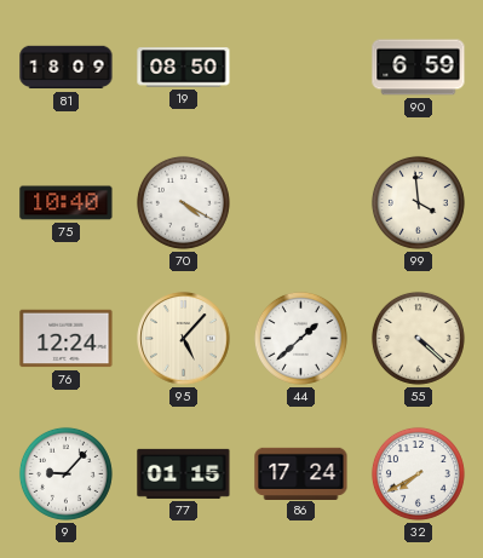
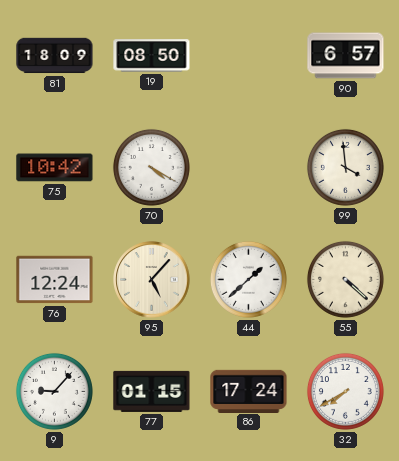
90: 6:59 -> 6:57 (346, 56)
75: 10:40 -> 10:42 (55, 168)
